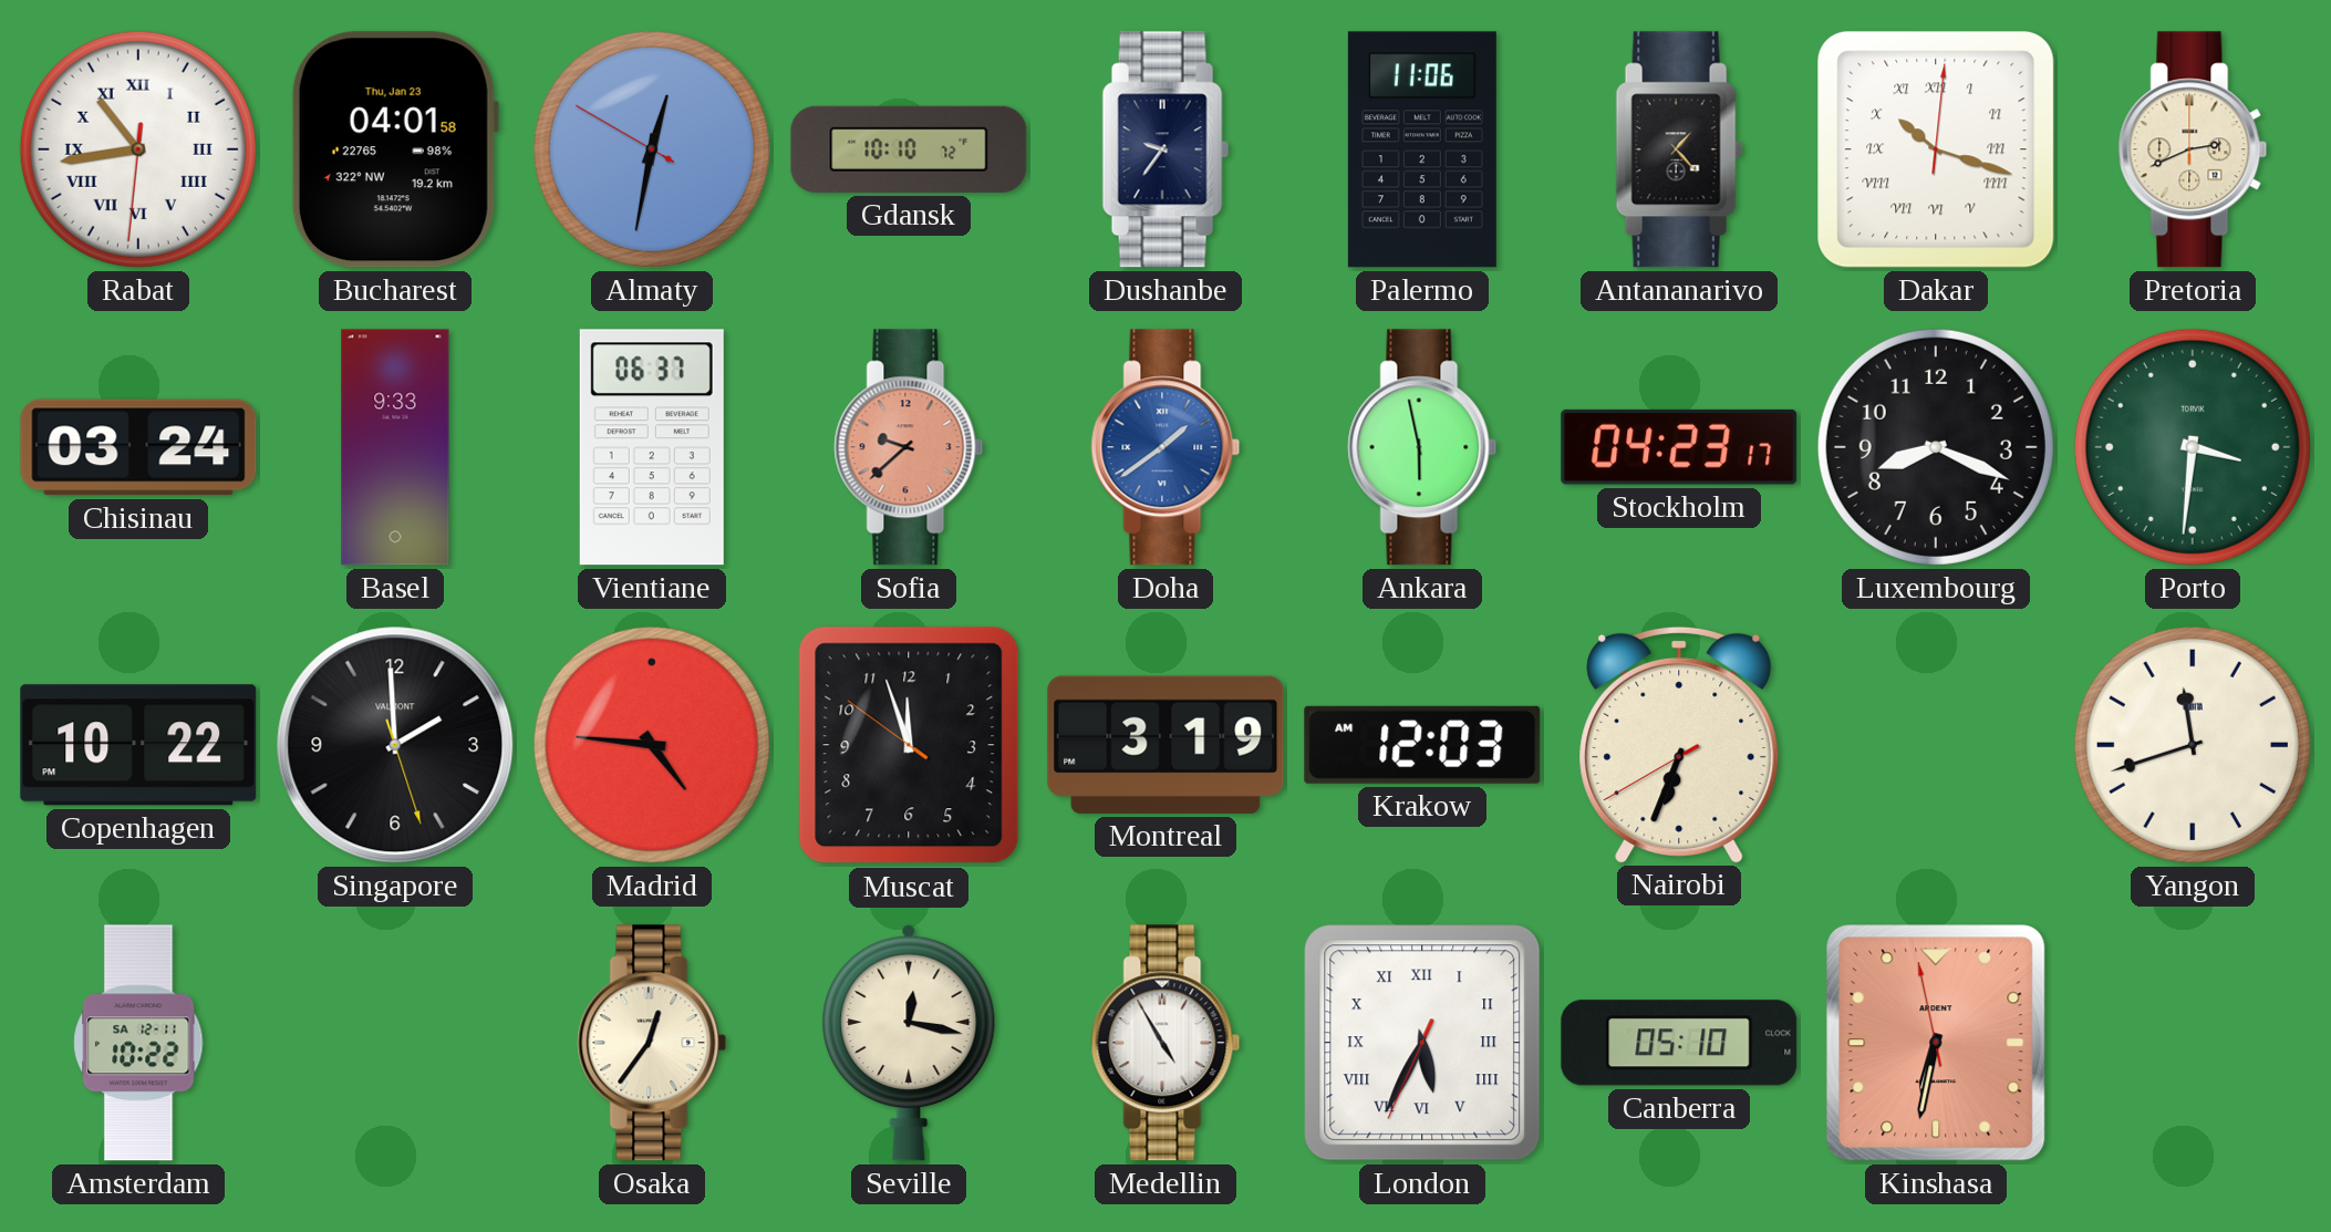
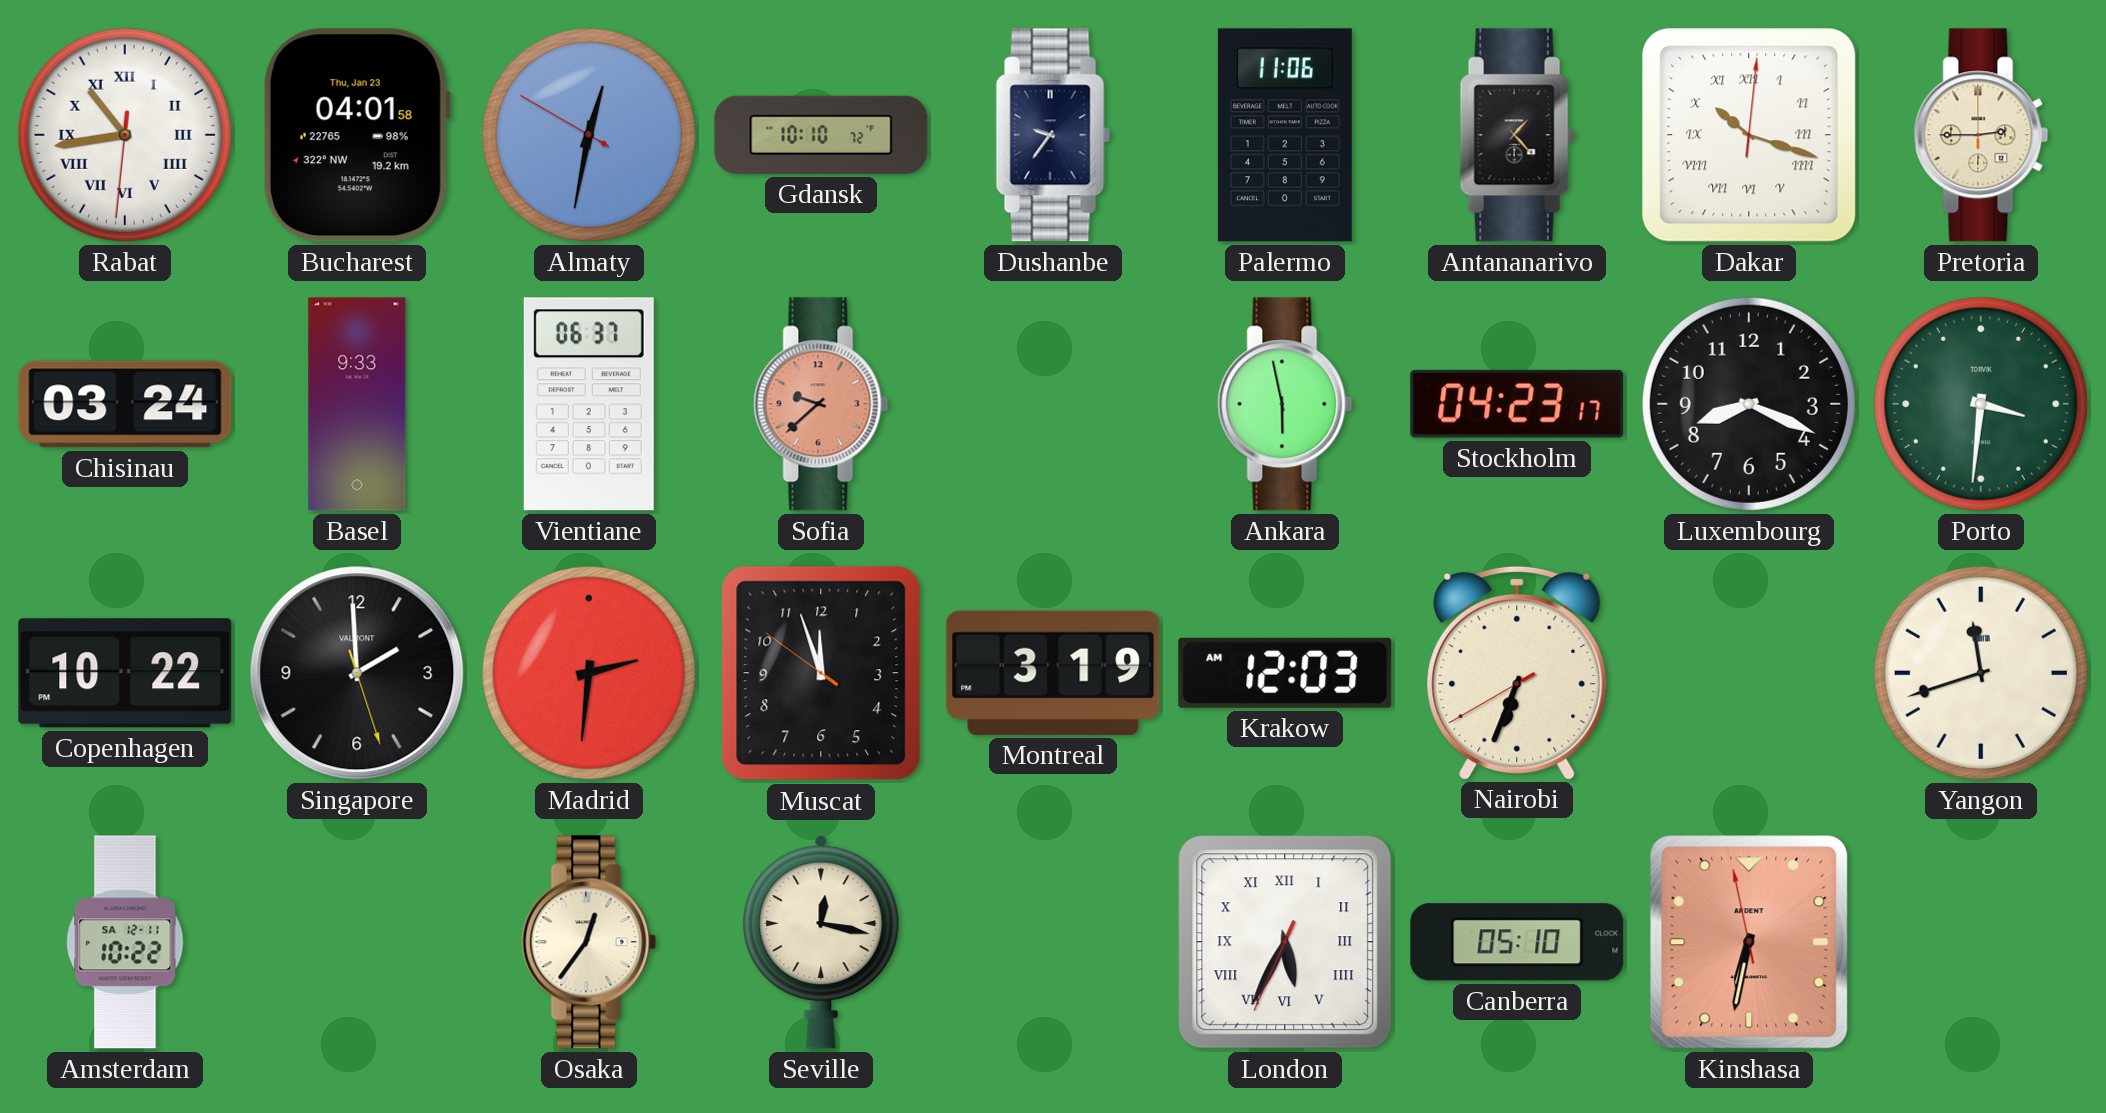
Pretoria: 2:41 -> 2:45 (1981, 135)
Doha: 1:39 -> none (1165, 447)
Madrid: 4:46 -> 2:31 (589, 673)
Medellin: 4:55 -> none (1165, 1043)
